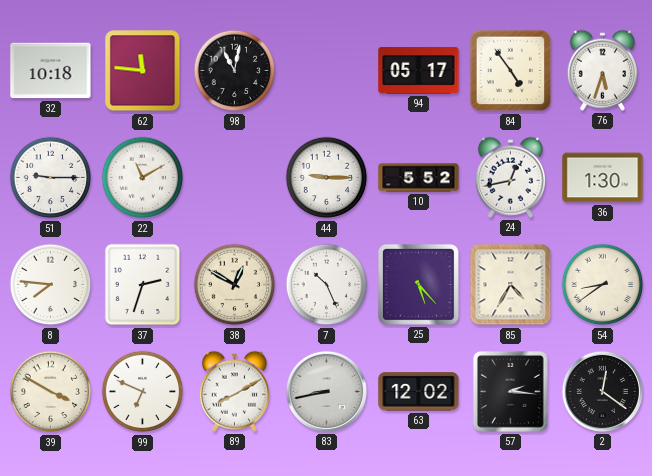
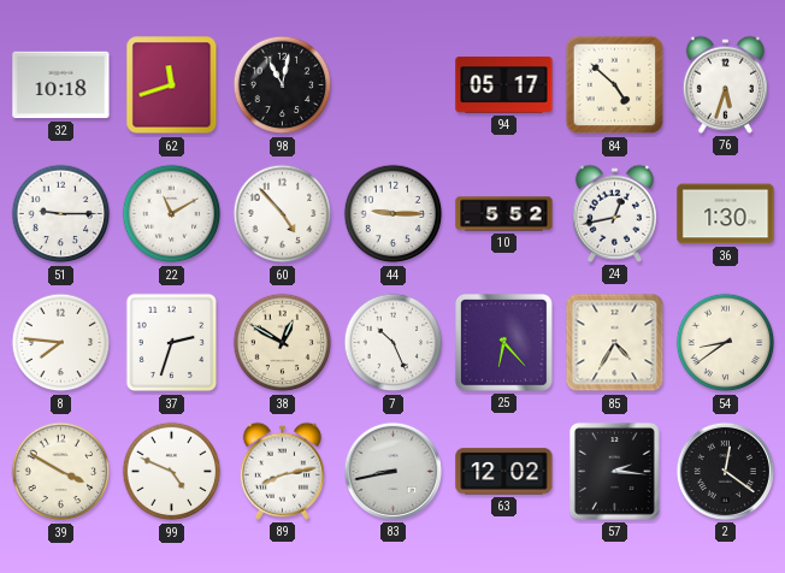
62: 11:46 -> 11:42 (172, 85)
84: 4:54 -> 4:52 (615, 85)
60: none -> 4:53 (283, 214)
25: 5:23 -> 6:23 (503, 342)
99: 6:49 -> 4:49 (172, 472)
89: 8:10 -> 8:13 (282, 471)
